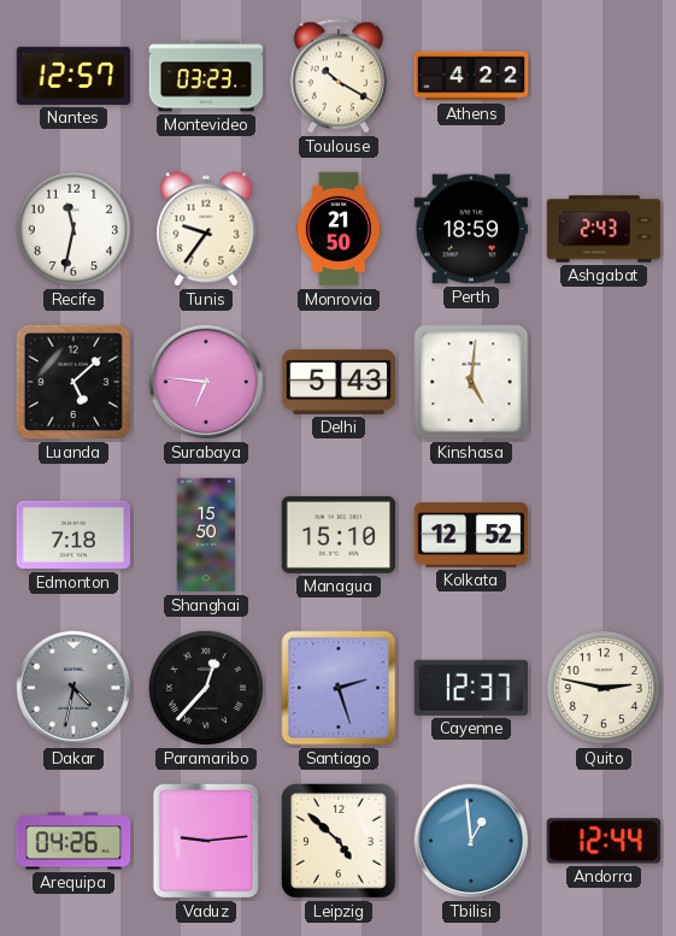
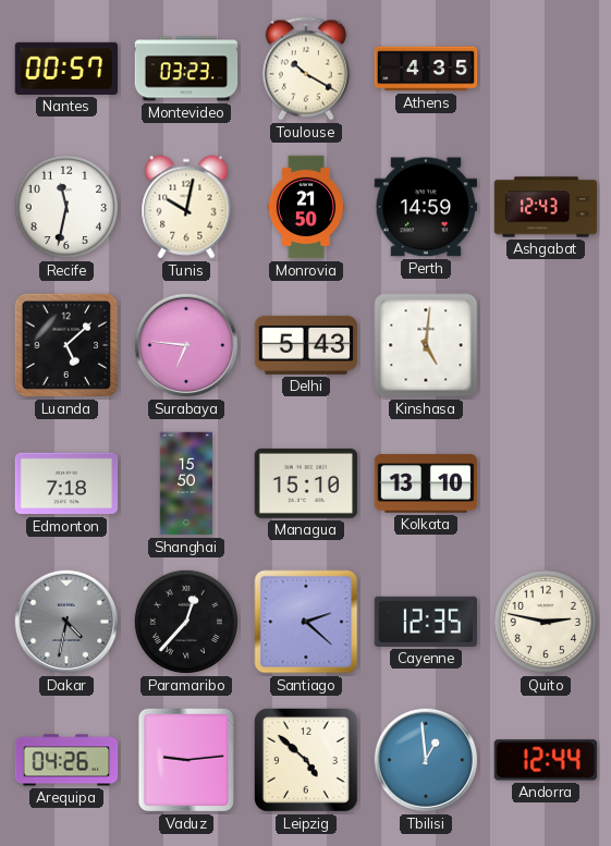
Nantes: 12:57 -> 00:57 (66, 69)
Athens: 4:22 -> 4:35 (426, 69)
Tunis: 9:36 -> 10:02 (186, 207)
Perth: 18:59 -> 14:59 (426, 207)
Ashgabat: 2:43 -> 12:43 (546, 207)
Kolkata: 12:52 -> 13:10 (426, 483)
Santiago: 2:27 -> 2:22 (306, 622)
Cayenne: 12:37 -> 12:35 (425, 622)
